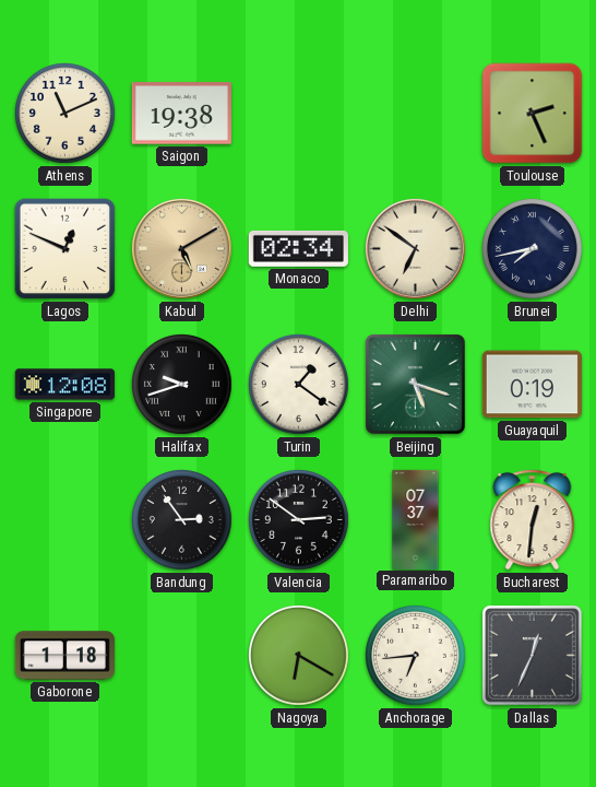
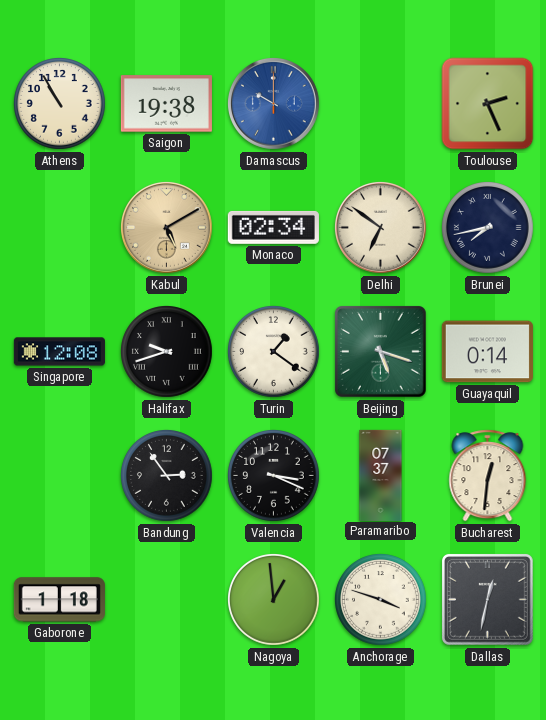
Athens: 11:11 -> 10:55 (60, 104)
Damascus: none -> 10:00 (273, 103)
Lagos: 12:49 -> none (65, 249)
Guayaquil: 0:19 -> 0:14 (487, 352)
Valencia: 2:51 -> 3:19 (274, 476)
Nagoya: 6:20 -> 12:59 (274, 600)
Anchorage: 6:44 -> 3:48 (381, 600)
Dallas: 12:34 -> 12:32 (487, 599)
